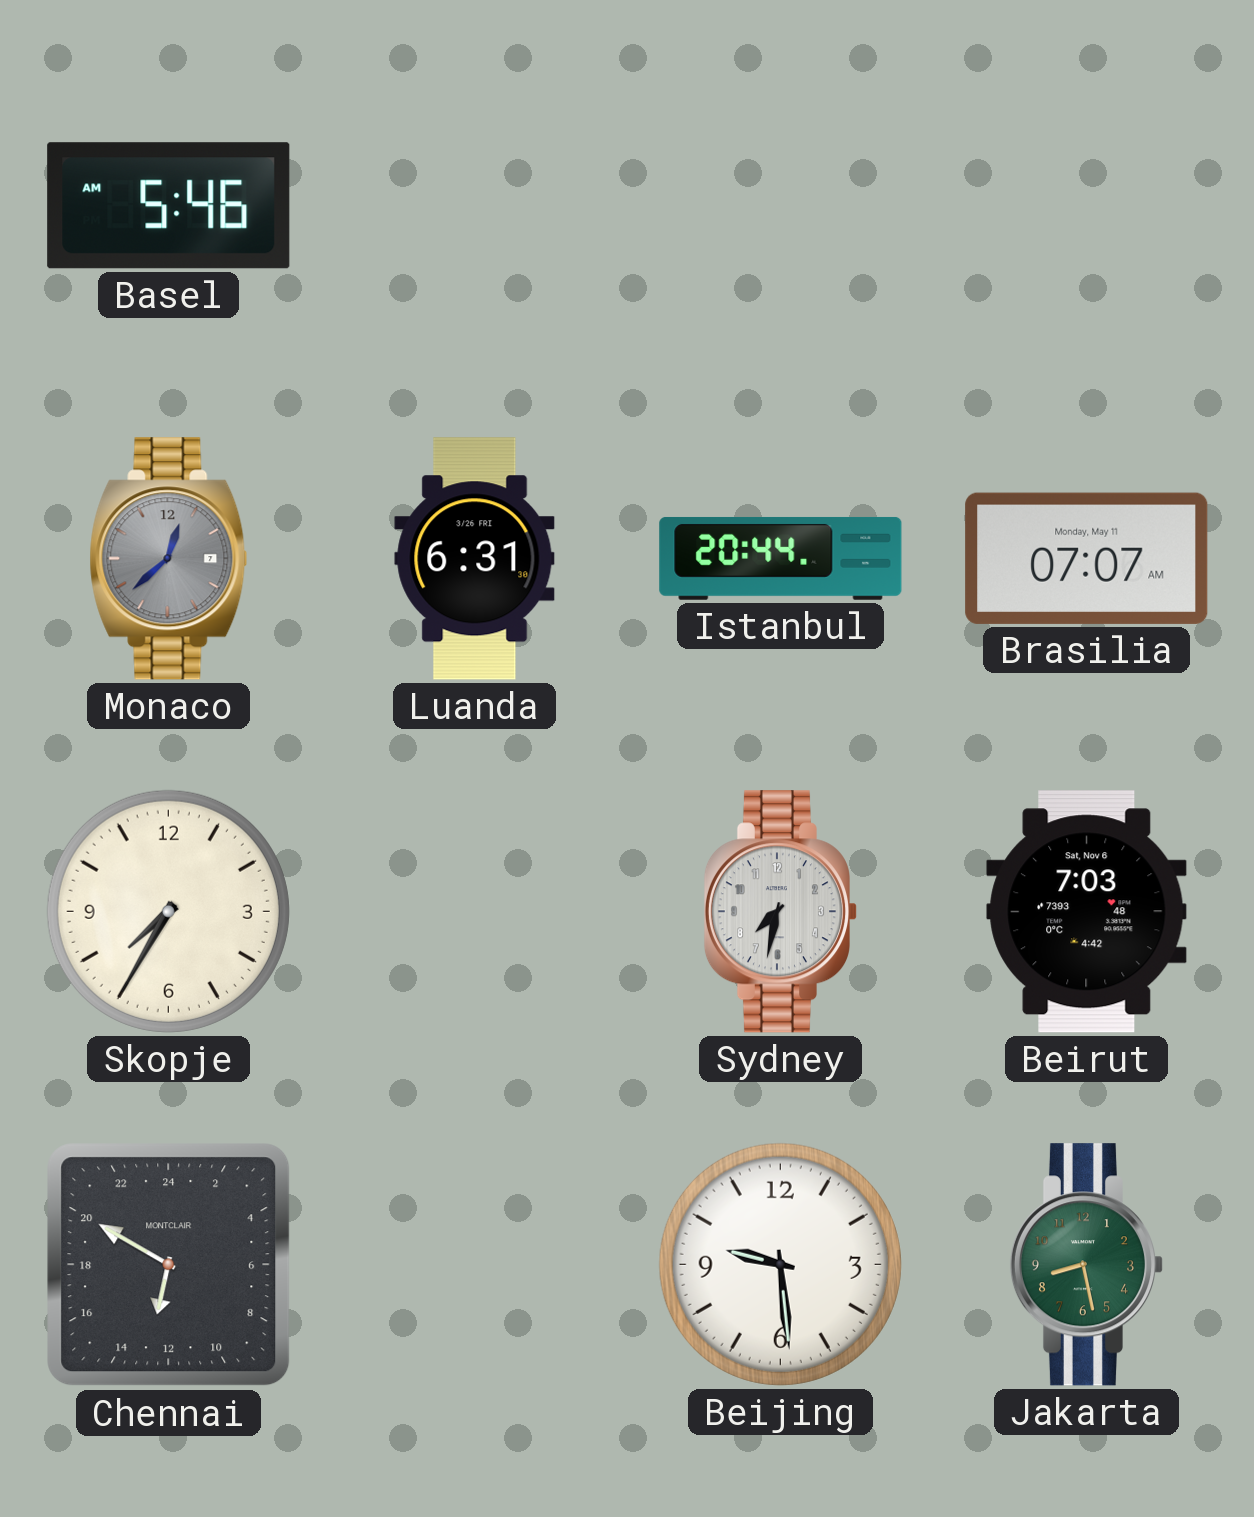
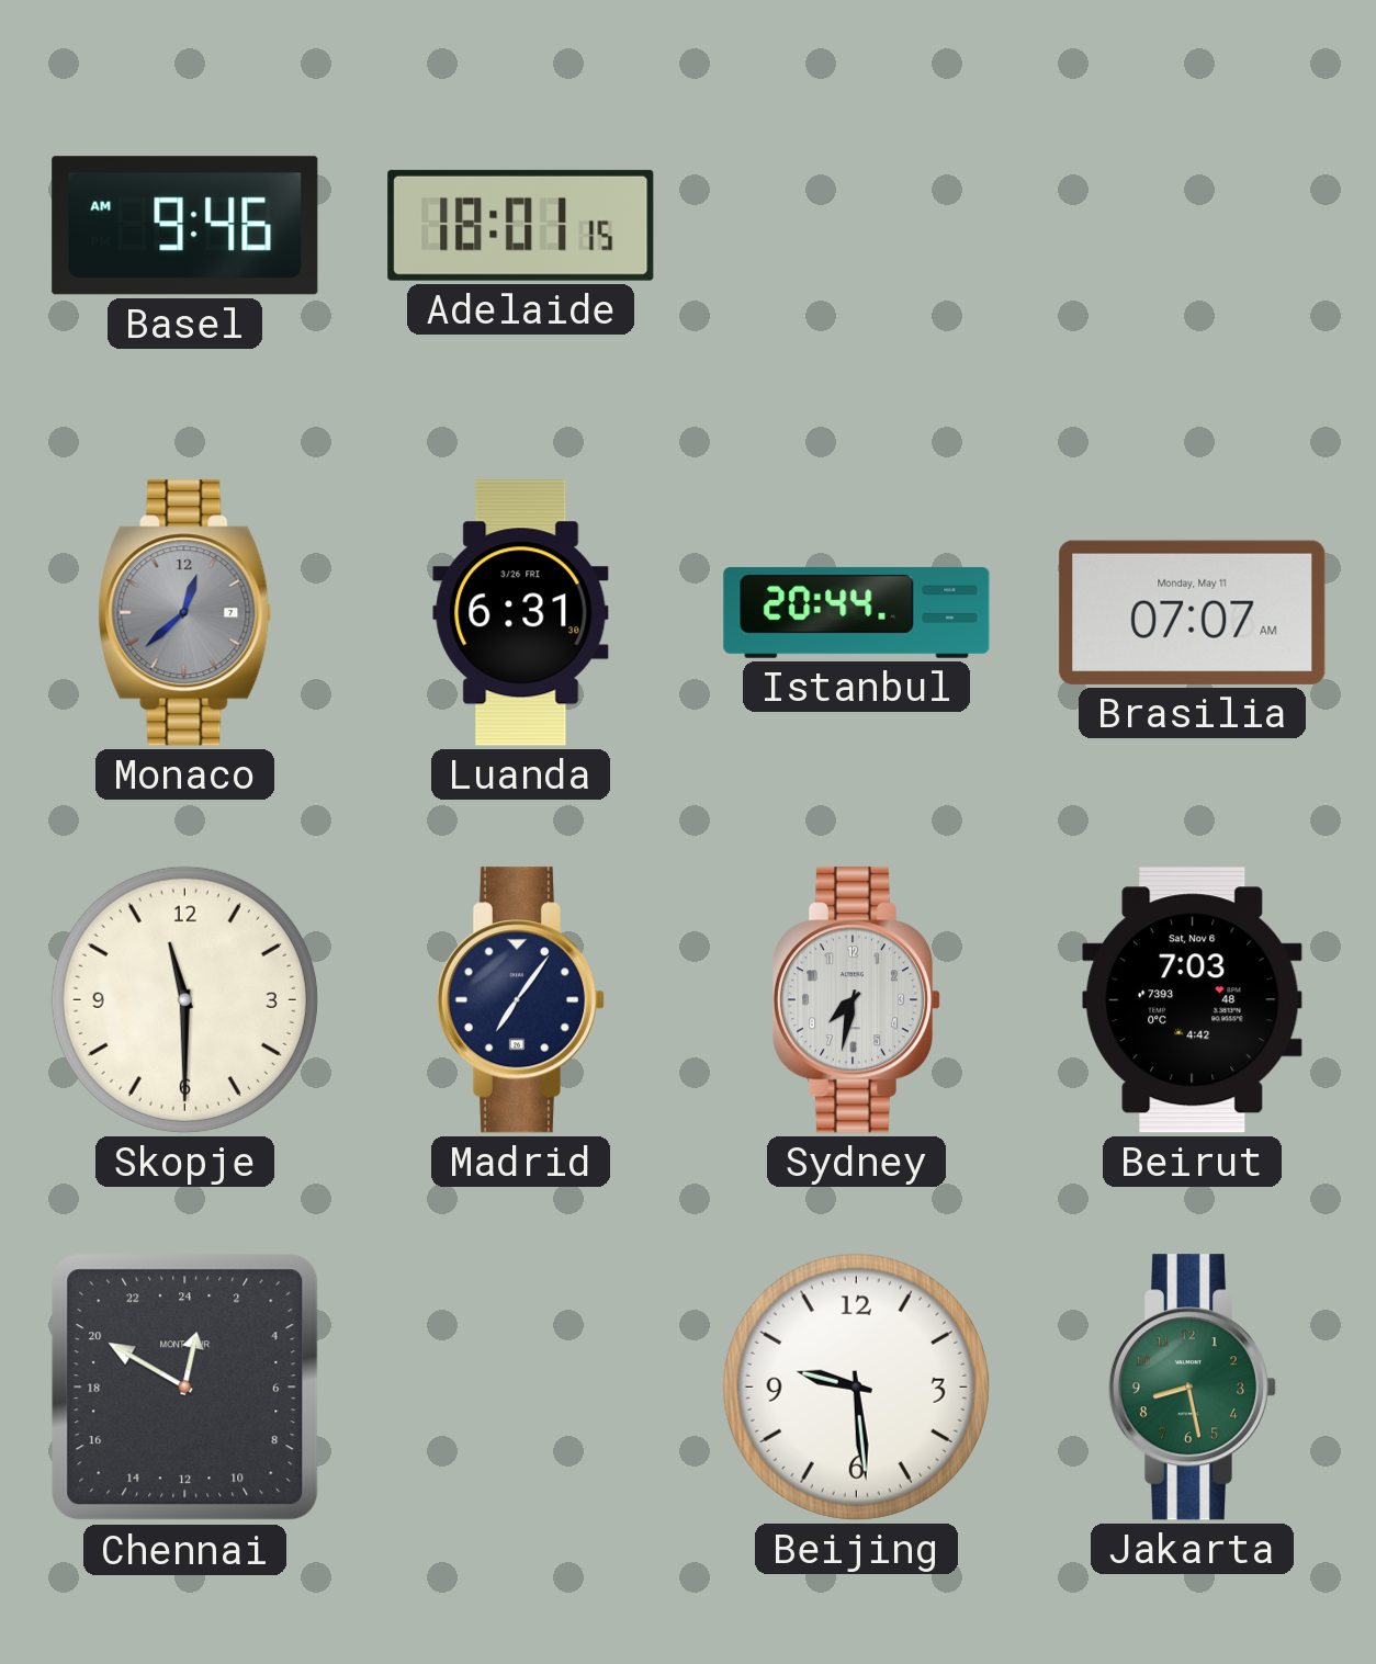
Basel: 5:46 -> 9:46 (185, 226)
Adelaide: none -> 18:01 (521, 225)
Skopje: 7:35 -> 11:30 (184, 999)
Madrid: none -> 7:06 (520, 1000)
Chennai: 12:50 -> 0:50 (185, 1388)
